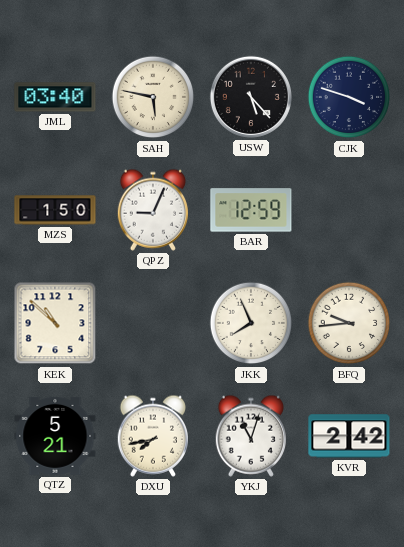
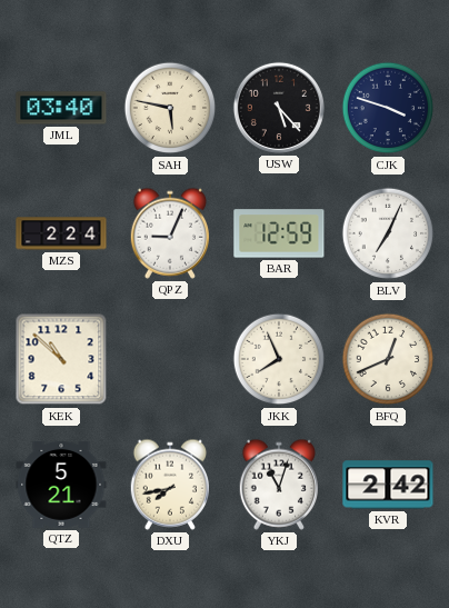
MZS: 1:50 -> 2:24 (61, 233)
BLV: none -> 7:04 (388, 233)
BFQ: 9:44 -> 12:41 (388, 359)
